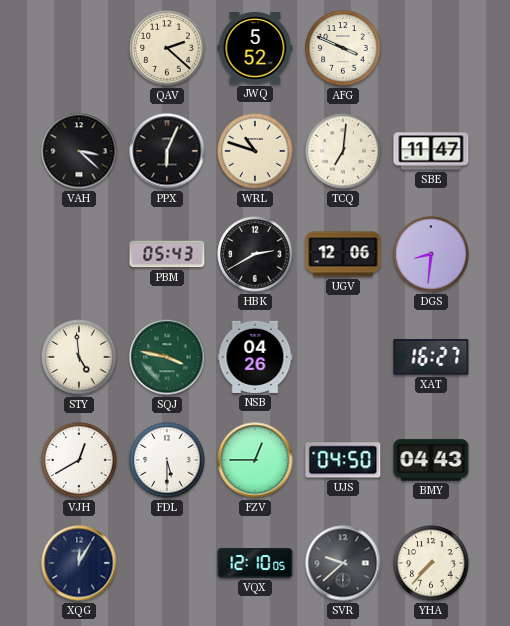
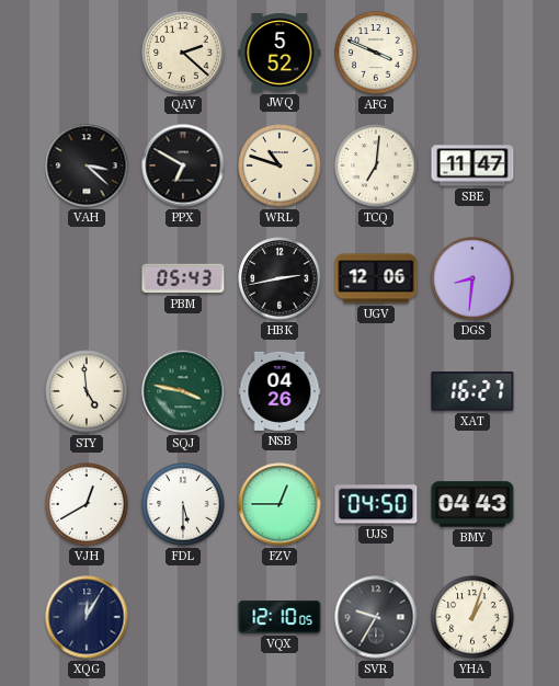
PPX: 6:04 -> 6:50 (183, 165)
HBK: 2:40 -> 2:43 (279, 278)
SVR: 9:38 -> 9:35 (376, 617)
YHA: 7:37 -> 1:03 (472, 617)
